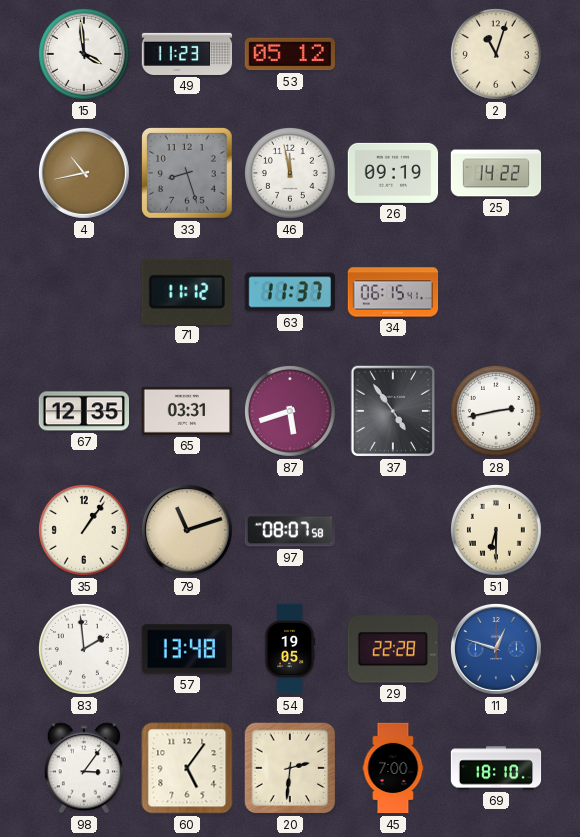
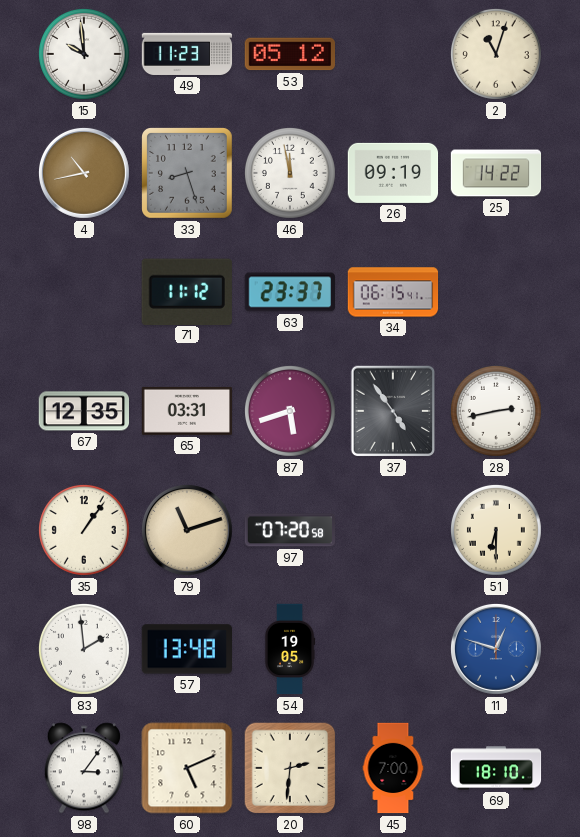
15: 3:59 -> 9:59 (84, 54)
63: 11:37 -> 23:37 (289, 292)
97: 08:07 -> 07:20 (289, 530)
29: 22:28 -> none (392, 649)
60: 5:06 -> 5:11 (187, 768)
